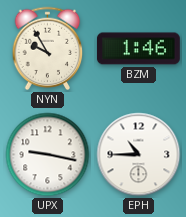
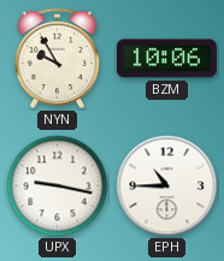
BZM: 1:46 -> 10:06 (166, 59)
